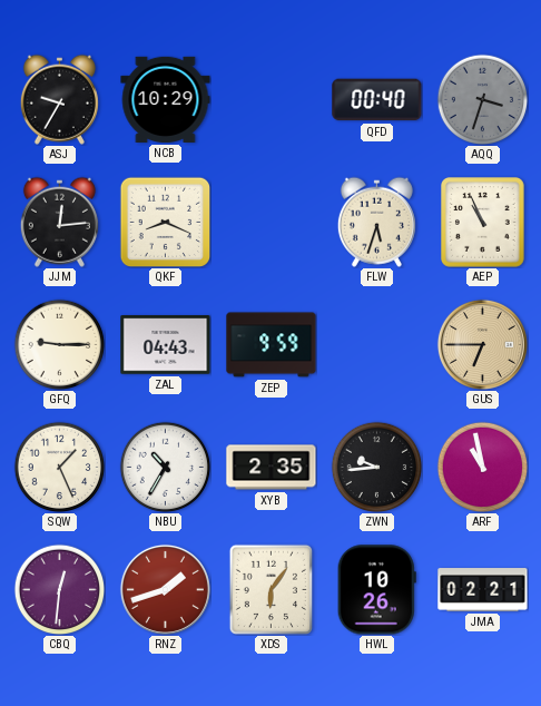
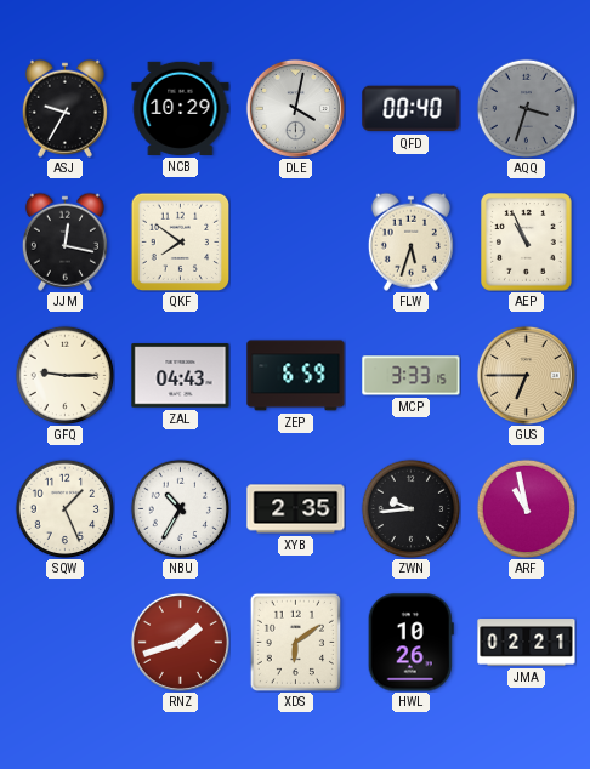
DLE: none -> 4:02 (295, 108)
JJM: 12:14 -> 12:17 (64, 241)
QKF: 8:19 -> 7:51 (180, 241)
ZEP: 9:59 -> 6:59 (296, 376)
MCP: none -> 3:33 (412, 376)
CBQ: 12:31 -> none (59, 589)
XDS: 6:06 -> 6:09 (295, 642)
